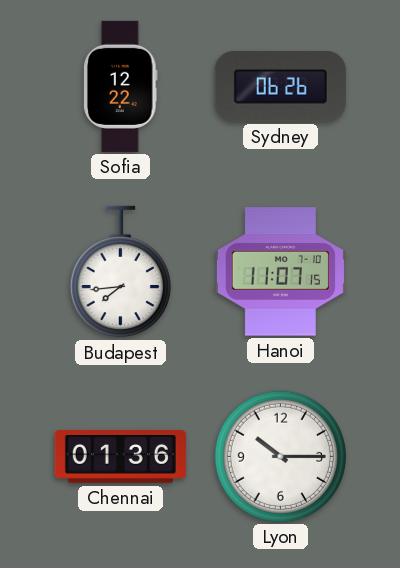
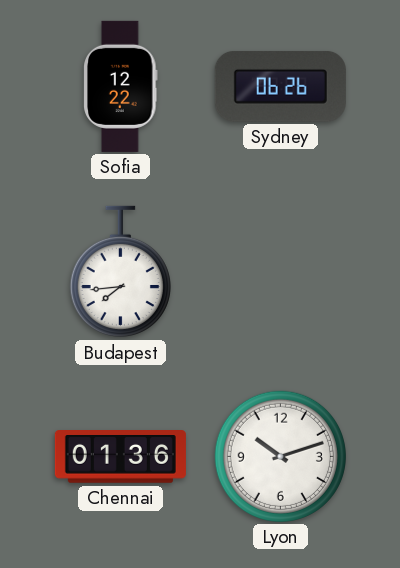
Hanoi: 11:07 -> none (280, 272)
Lyon: 10:15 -> 10:12 (280, 456)
